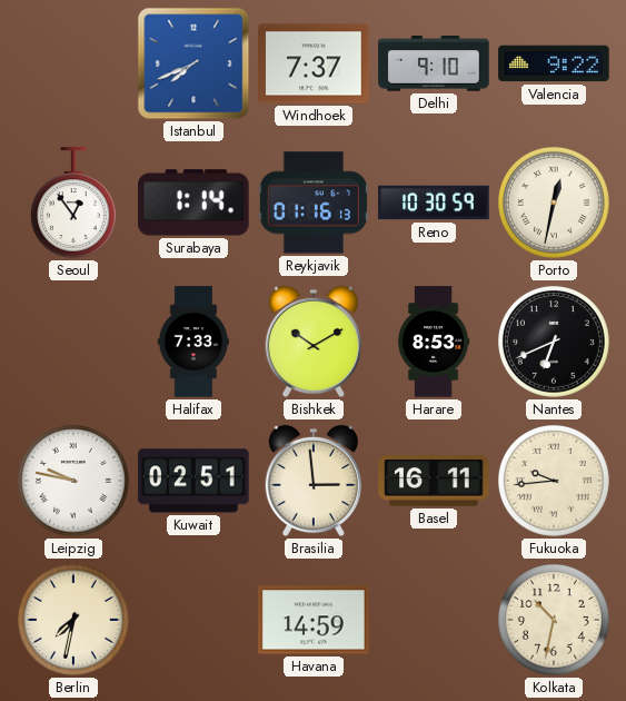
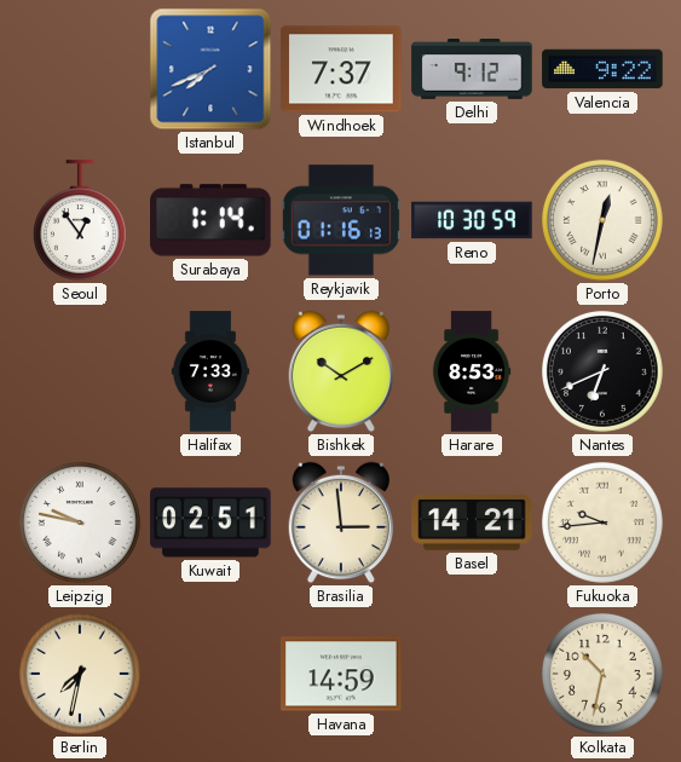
Delhi: 9:10 -> 9:12 (472, 70)
Basel: 16:11 -> 14:21 (472, 523)
